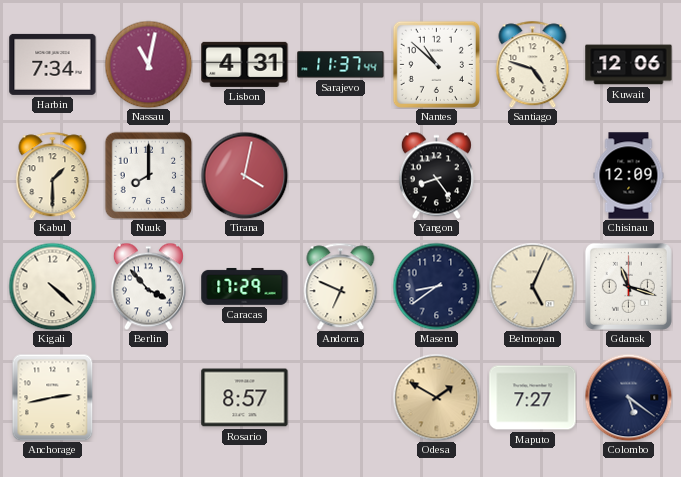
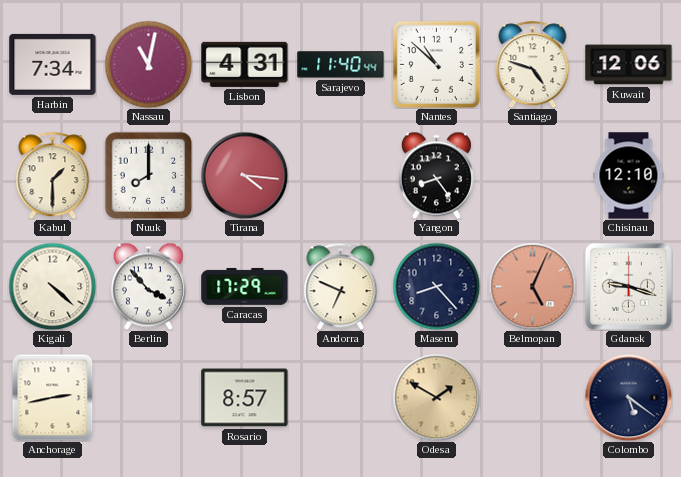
Sarajevo: 11:37 -> 11:40 (341, 65)
Tirana: 4:02 -> 4:16 (244, 175)
Chisinau: 12:09 -> 12:10 (629, 176)
Maseru: 8:39 -> 8:23 (436, 286)
Belmopan dial: cream -> salmon (532, 286)
Gdansk: 11:18 -> 9:18 (628, 286)
Maputo: 7:27 -> none (533, 398)
